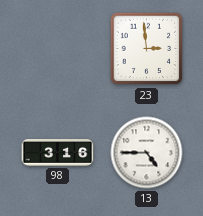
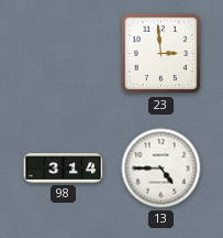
98: 3:16 -> 3:14 (64, 169)
